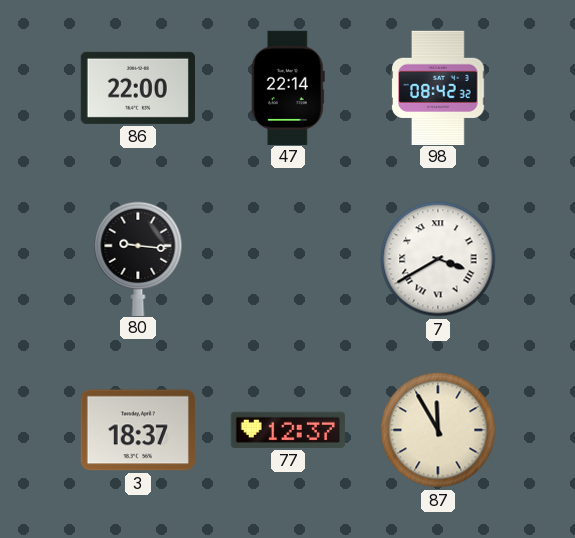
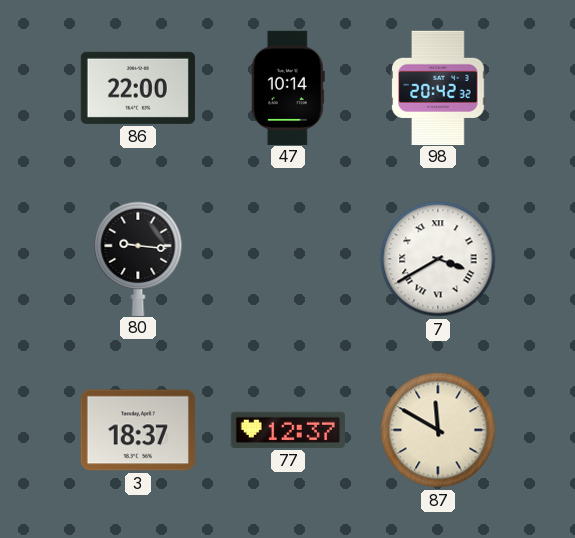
47: 22:14 -> 10:14 (288, 87)
98: 08:42 -> 20:42 (438, 87)
87: 11:55 -> 11:50 (438, 430)
